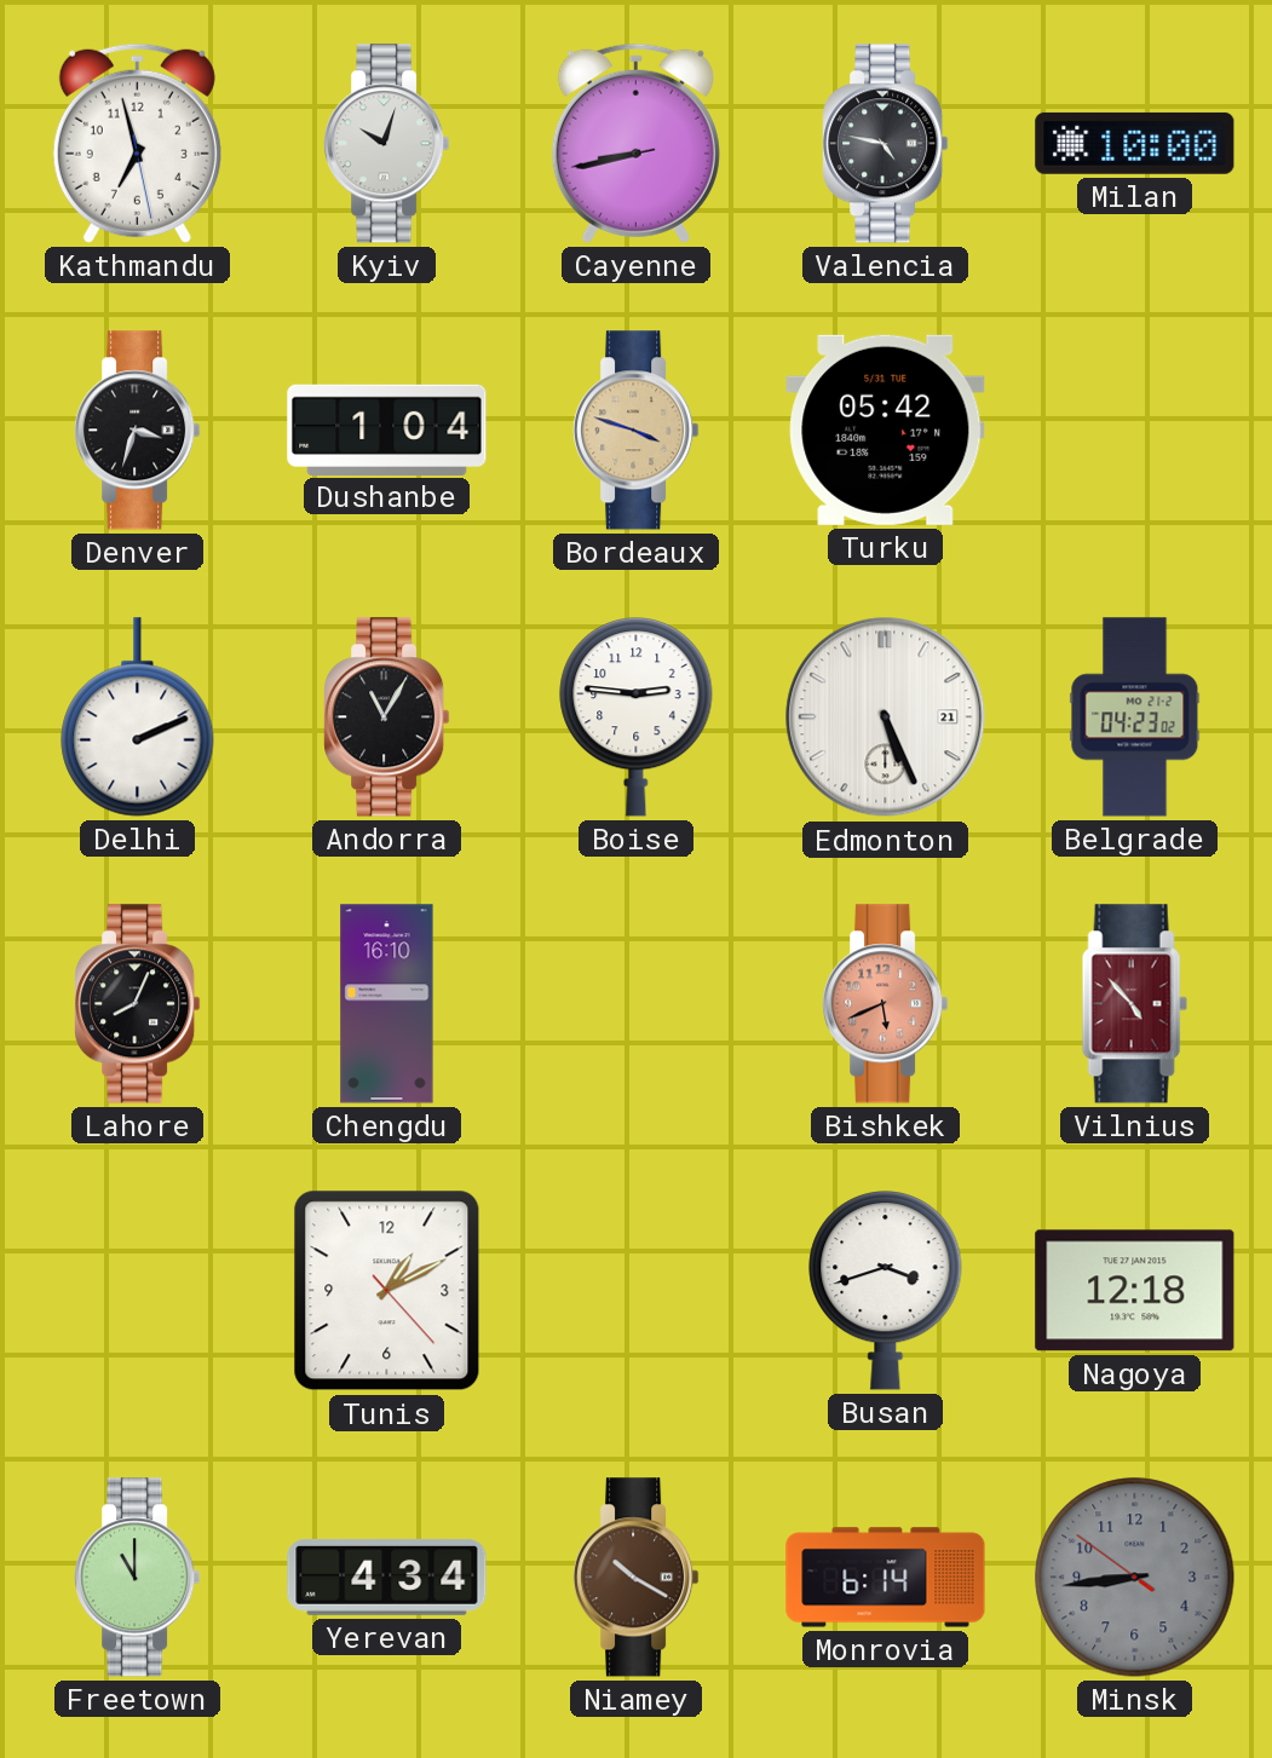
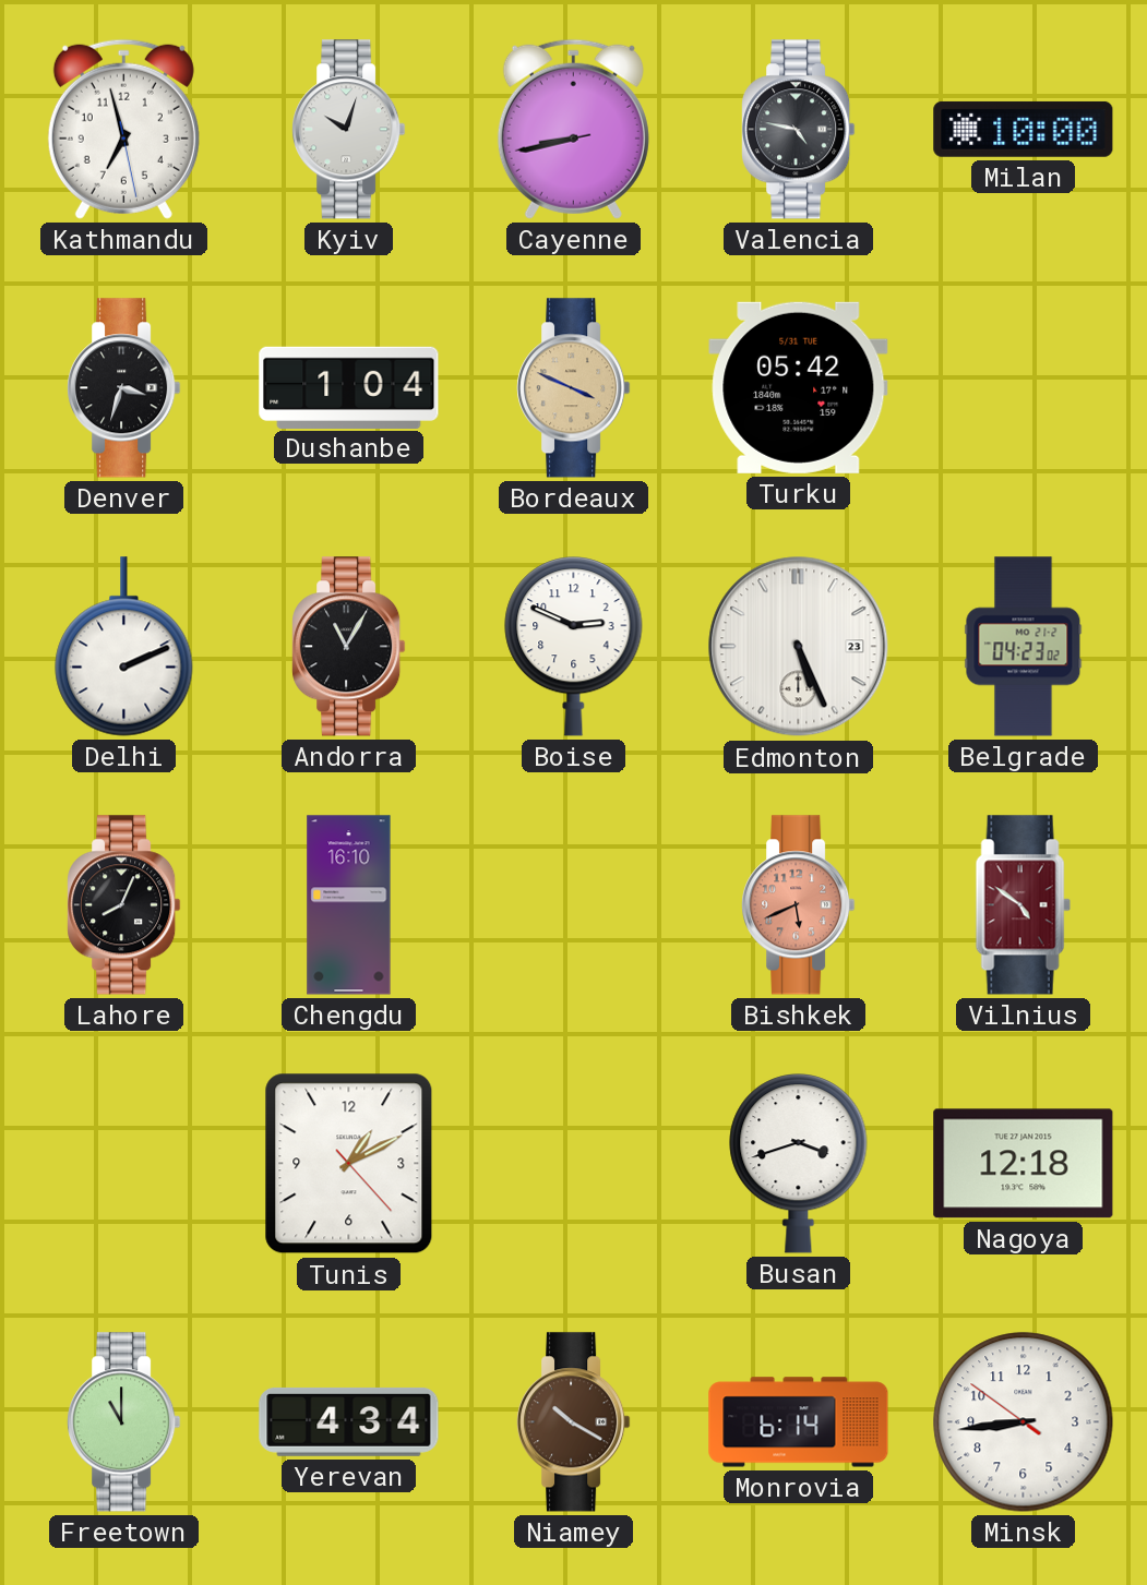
Bordeaux: 3:48 -> 3:49 (574, 388)
Boise: 2:46 -> 2:49 (574, 647)
Edmonton date: 21 -> 23 (799, 647)
Vilnius: 4:53 -> 4:51 (1023, 905)
Minsk dial: grey -> white (1024, 1422)
